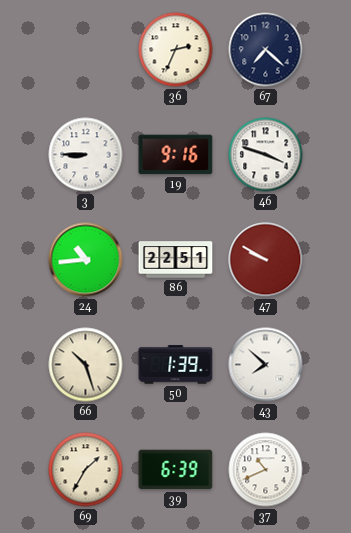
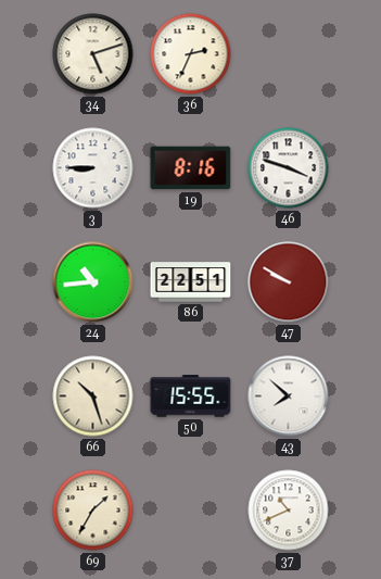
34: none -> 5:12 (93, 54)
67: 7:22 -> none (266, 50)
19: 9:16 -> 8:16 (191, 168)
50: 1:39 -> 15:55 (191, 397)
39: 6:39 -> none (176, 470)
